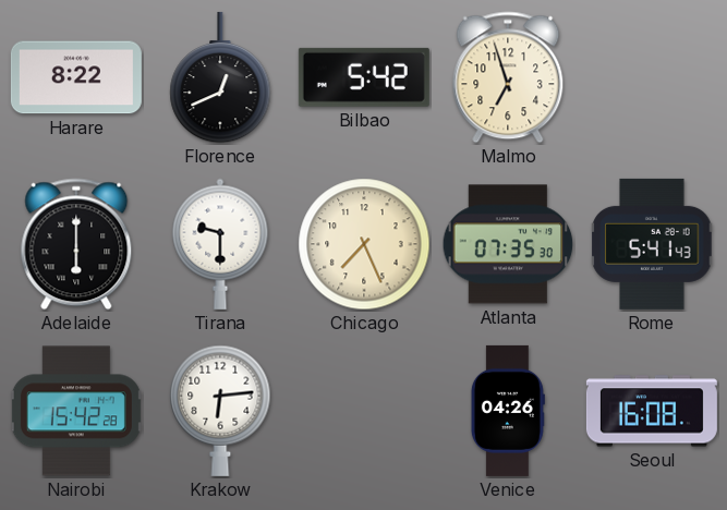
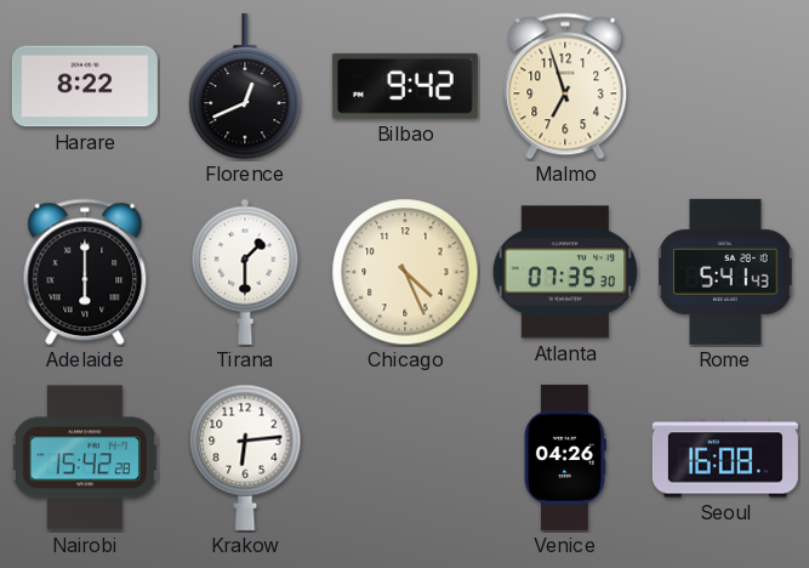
Bilbao: 5:42 -> 9:42 (405, 86)
Tirana: 9:30 -> 1:30 (245, 272)
Chicago: 7:26 -> 4:26 (405, 272)
